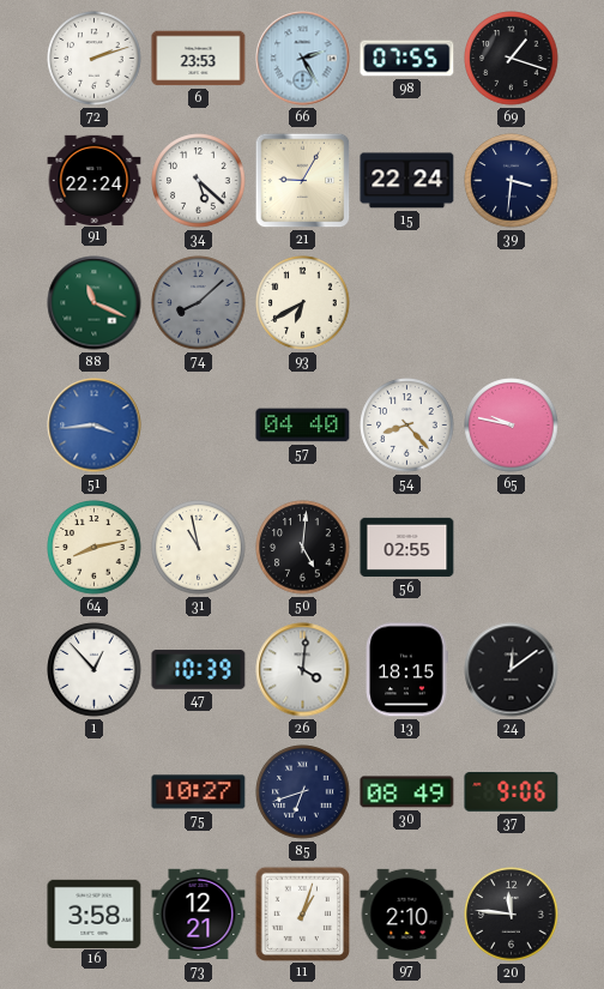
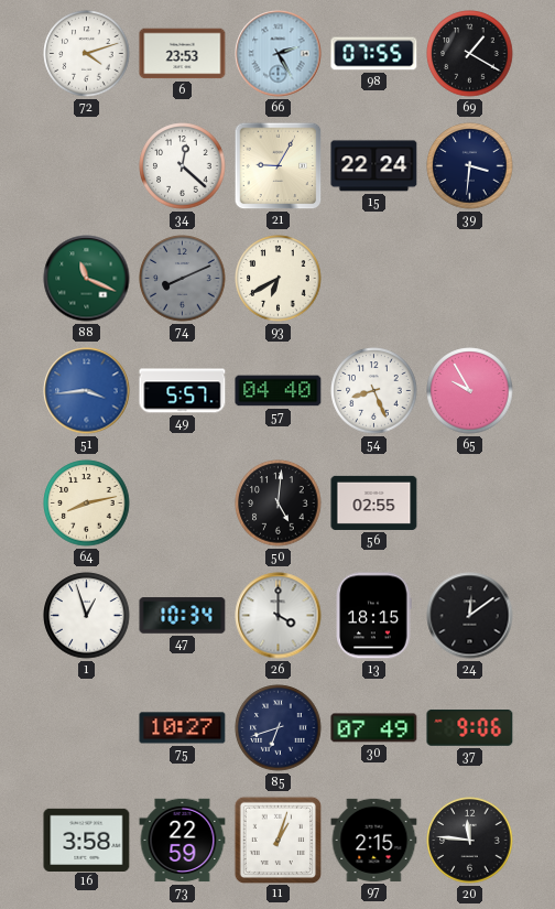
72: 2:12 -> 4:12 (87, 54)
69: 1:18 -> 1:20 (470, 54)
91: 22:24 -> none (95, 180)
34: 5:22 -> 12:22 (183, 166)
74: 8:08 -> 8:11 (183, 279)
49: none -> 5:57 (183, 391)
54: 8:23 -> 8:26 (374, 391)
65: 9:47 -> 9:55 (470, 391)
31: 10:58 -> none (199, 548)
1: 12:53 -> 12:57 (87, 616)
47: 10:39 -> 10:34 (183, 616)
26: 4:01 -> 4:00 (279, 616)
30: 08:49 -> 07:49 (374, 728)
73: 12:21 -> 22:59 (183, 841)
97: 2:10 -> 2:15 (374, 840)
